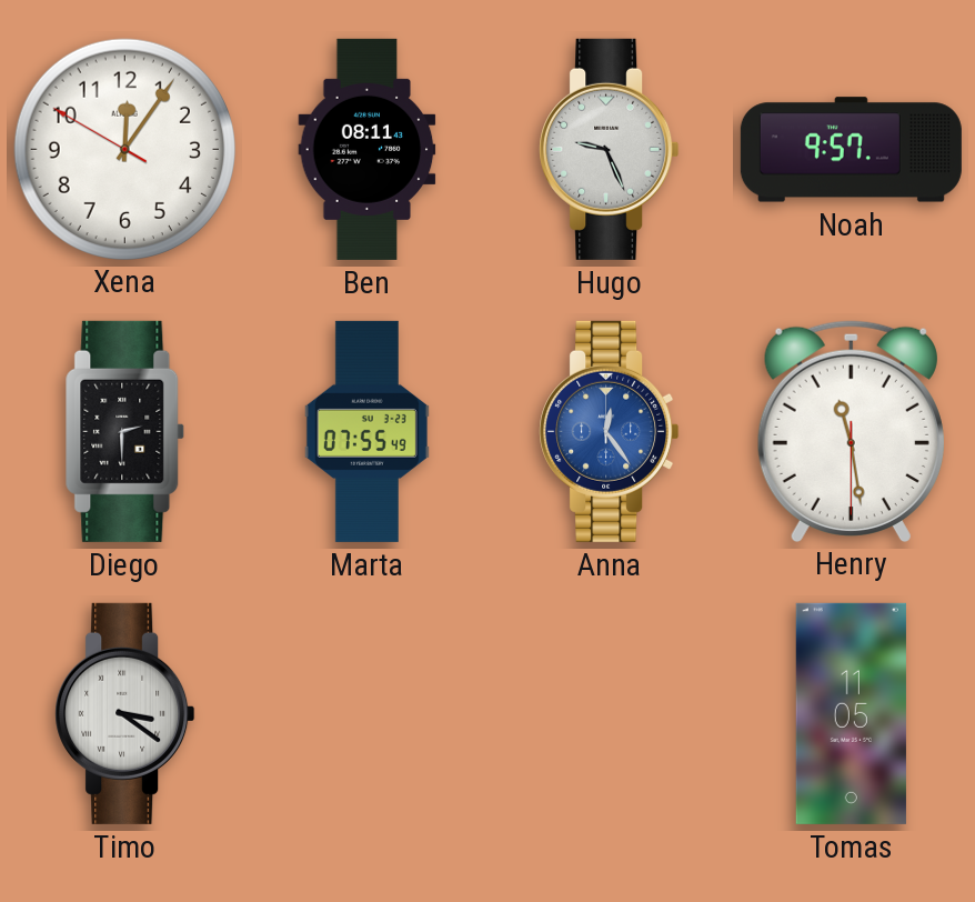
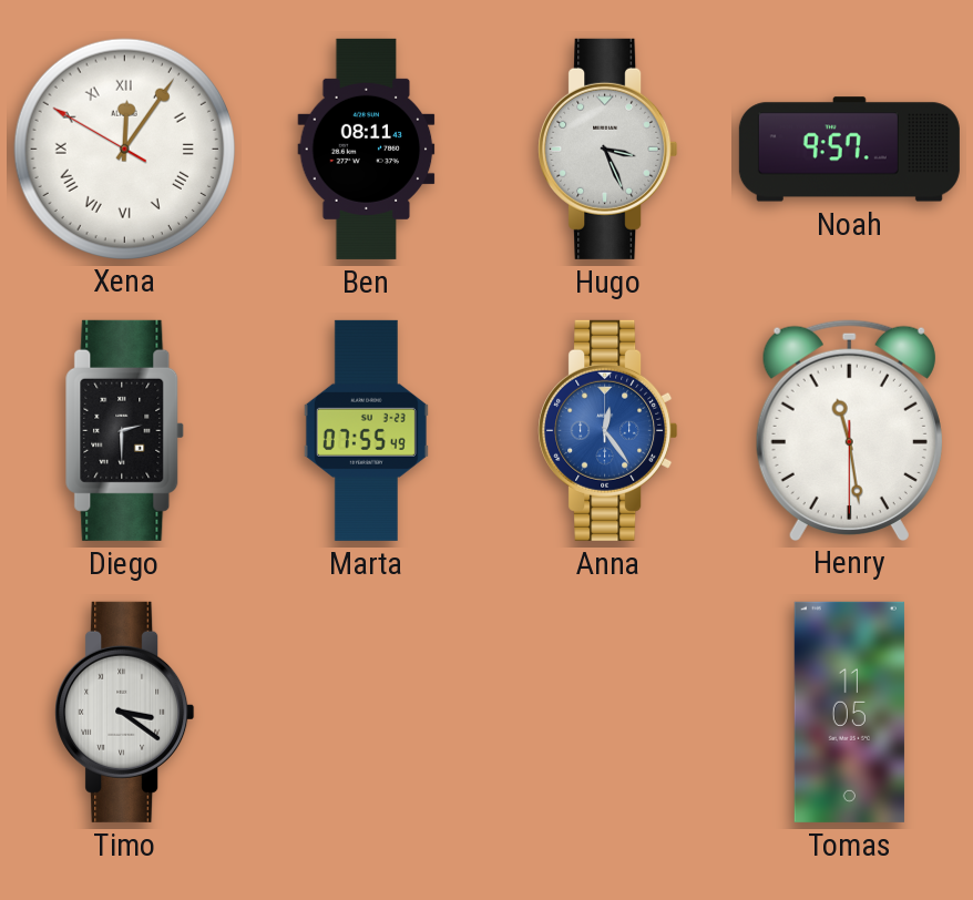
Xena numerals: Arabic -> Roman (124, 149)
Hugo: 9:26 -> 3:26 (608, 149)
